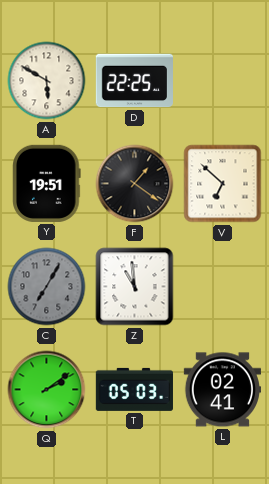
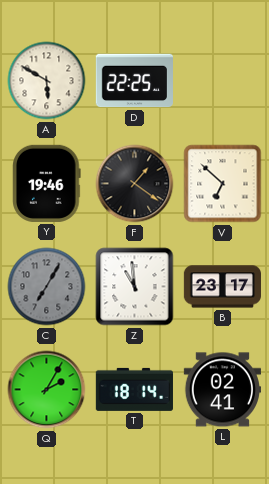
Y: 19:51 -> 19:46 (47, 183)
B: none -> 23:17 (222, 287)
Q: 2:09 -> 2:05 (47, 390)
T: 05:03 -> 18:14 (134, 389)
